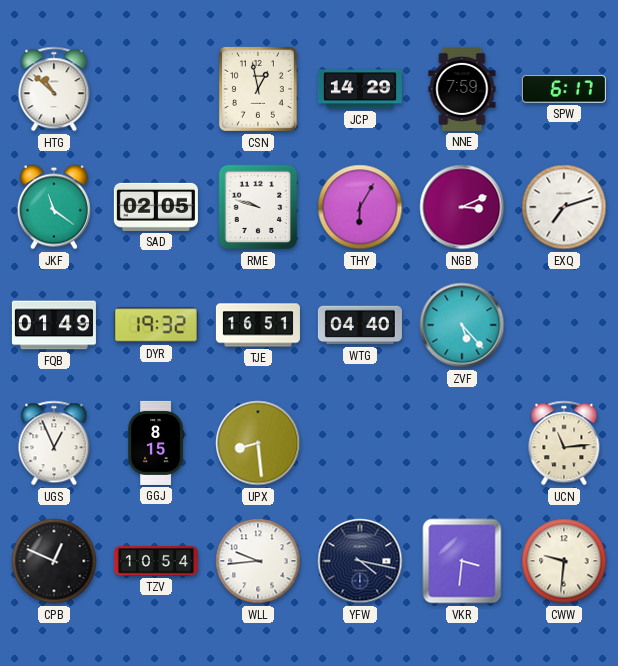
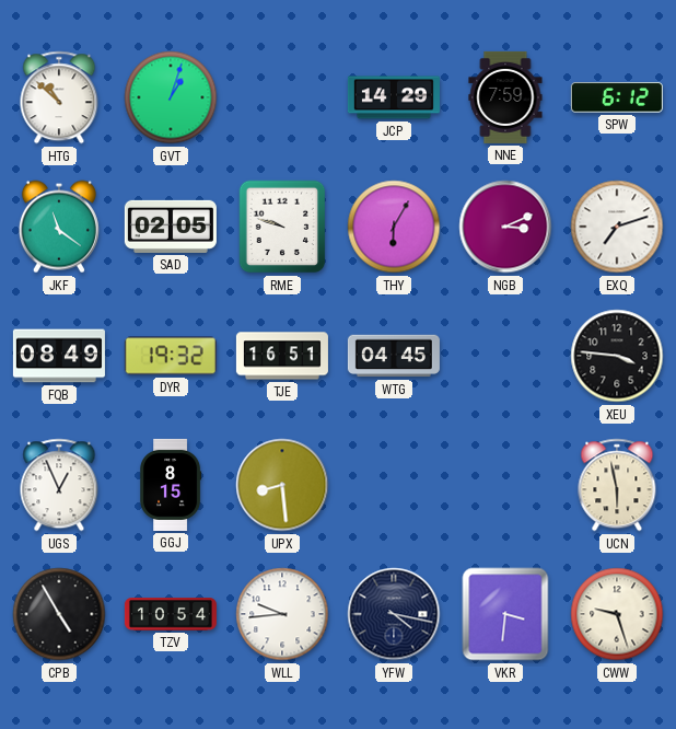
GVT: none -> 1:03 (171, 97)
CSN: 12:58 -> none (258, 89)
SPW: 6:17 -> 6:12 (617, 97)
FQB: 01:49 -> 08:49 (59, 356)
WTG: 04:40 -> 04:45 (394, 356)
ZVF: 5:23 -> none (462, 325)
XEU: none -> 3:46 (617, 356)
UCN: 11:14 -> 5:58 (617, 485)
CPB: 12:49 -> 4:55 (59, 614)
CWW: 9:31 -> 9:27 (617, 614)
